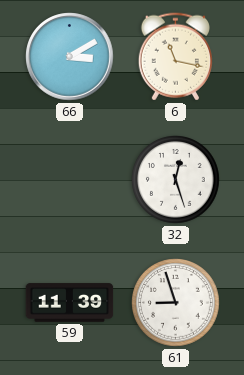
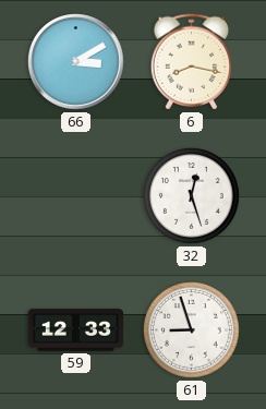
6: 11:17 -> 8:17 (191, 62)
59: 11:39 -> 12:33 (76, 330)
